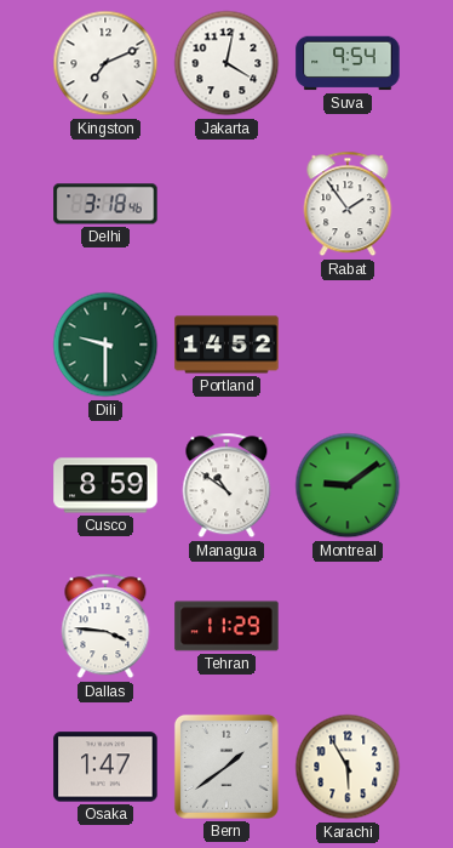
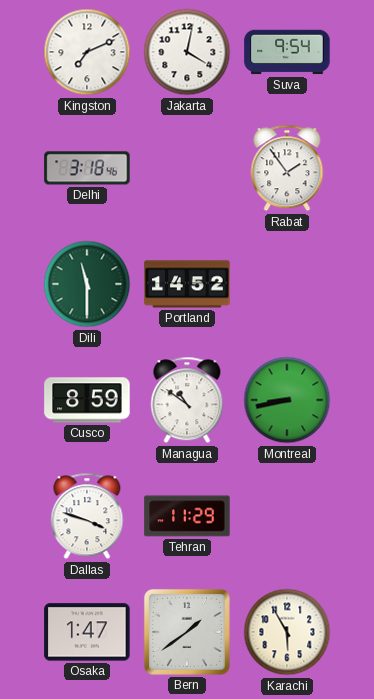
Dili: 9:30 -> 11:30 (87, 284)
Montreal: 9:09 -> 8:43 (287, 400)
Dallas: 3:46 -> 3:48 (87, 516)
